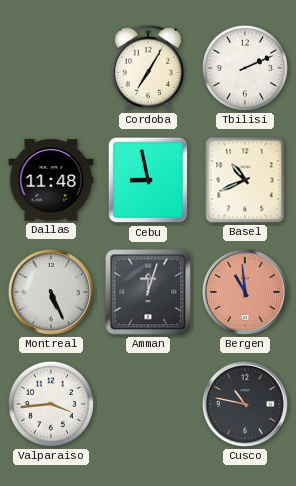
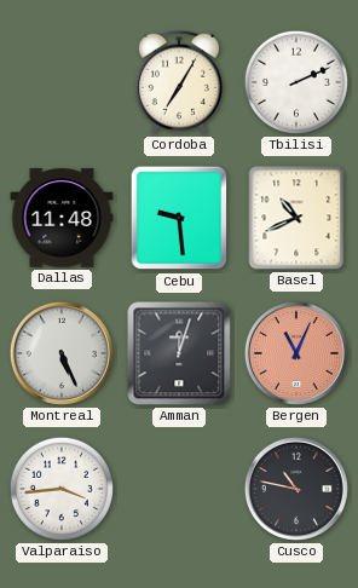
Cebu: 8:58 -> 9:29 (179, 218)
Bergen: 10:59 -> 11:04 (296, 353)
